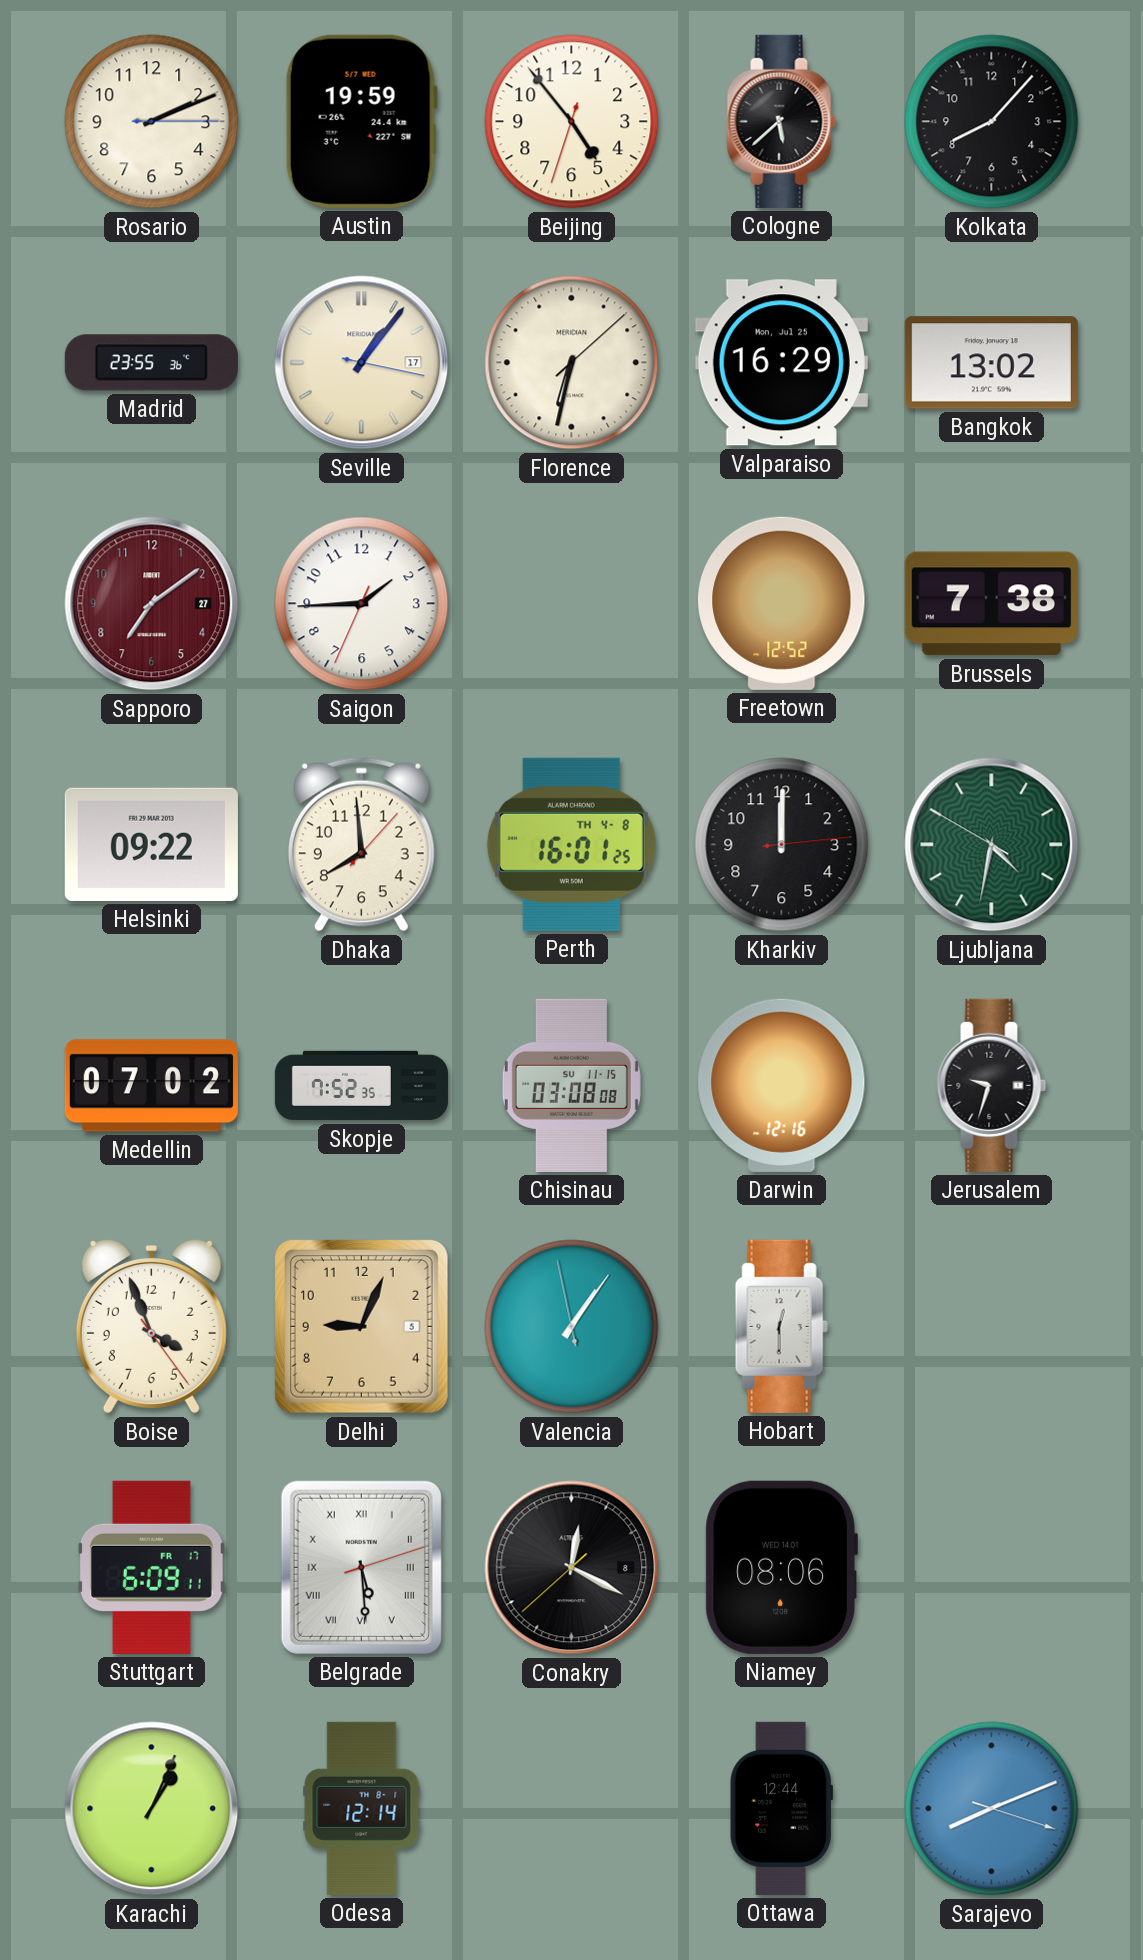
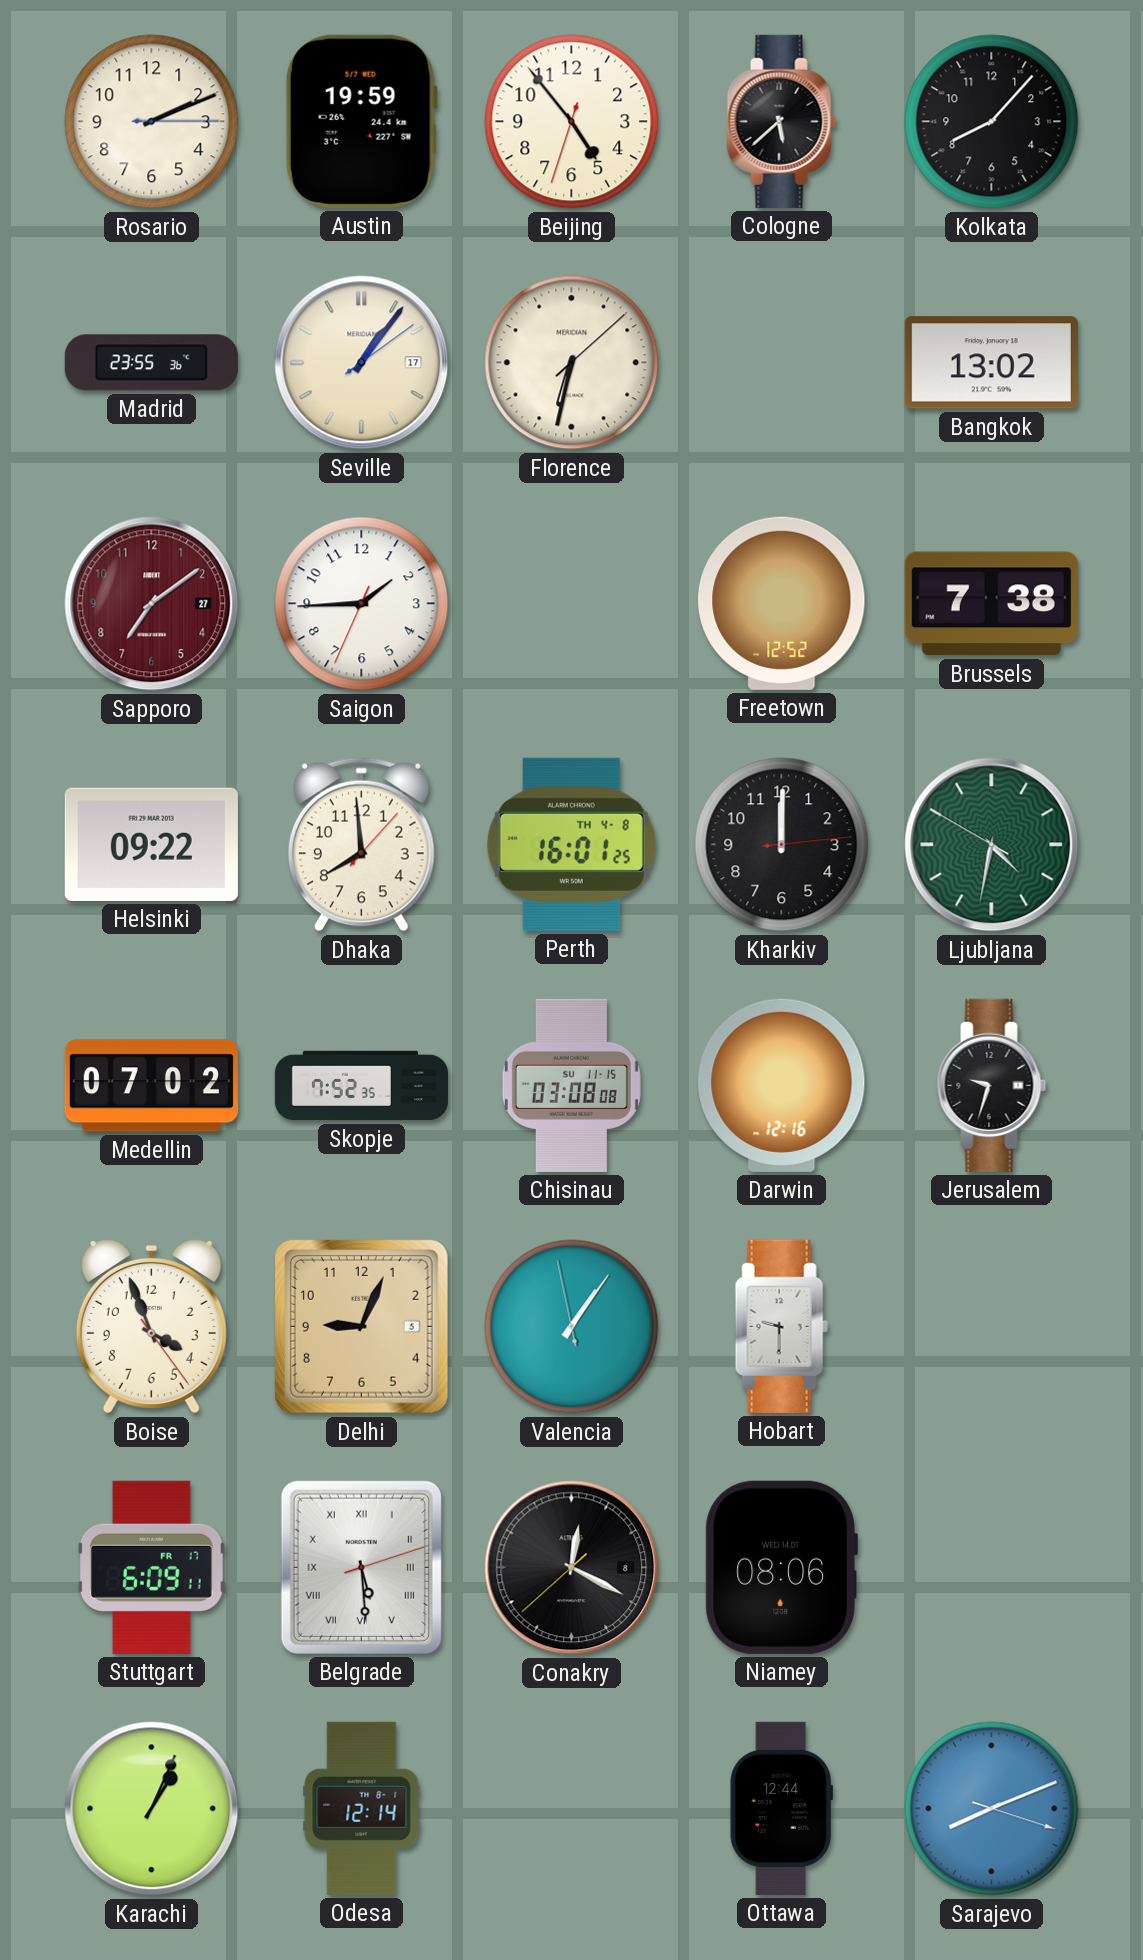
Seville: 1:06:17 -> 1:06:09 (362, 363)
Valparaiso: 16:29 -> none (781, 363)
Hobart: 12:30 -> 9:30 (781, 1326)
